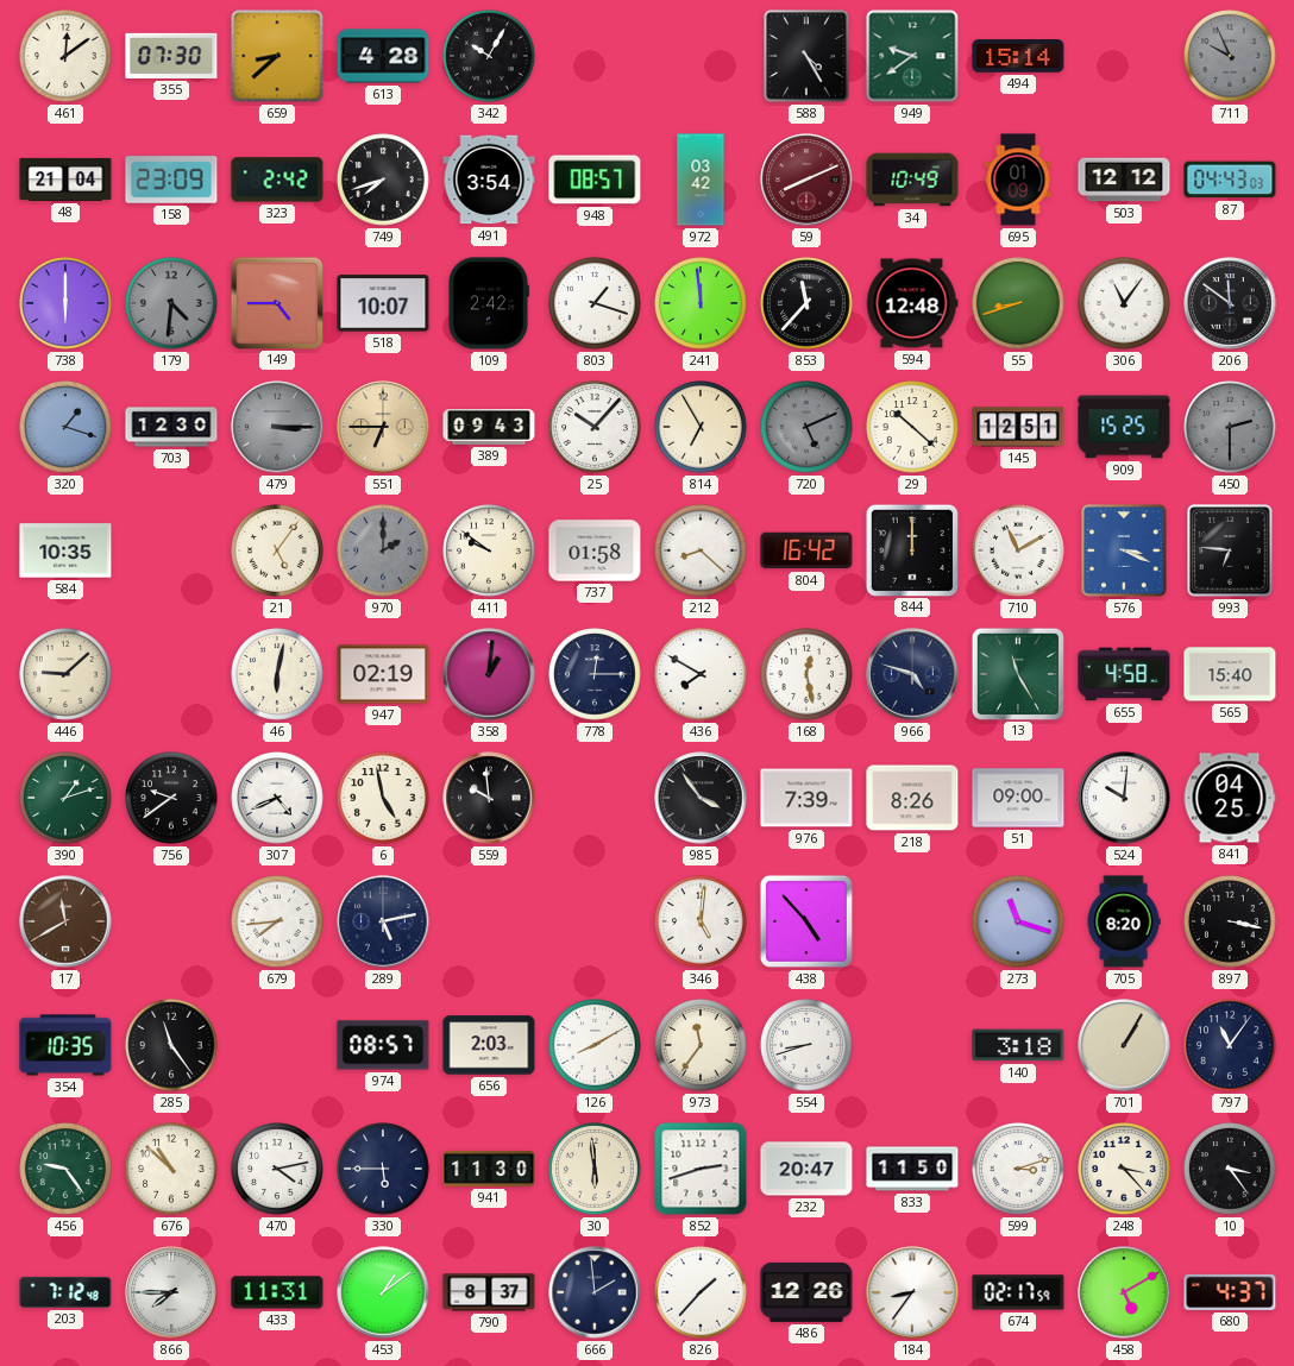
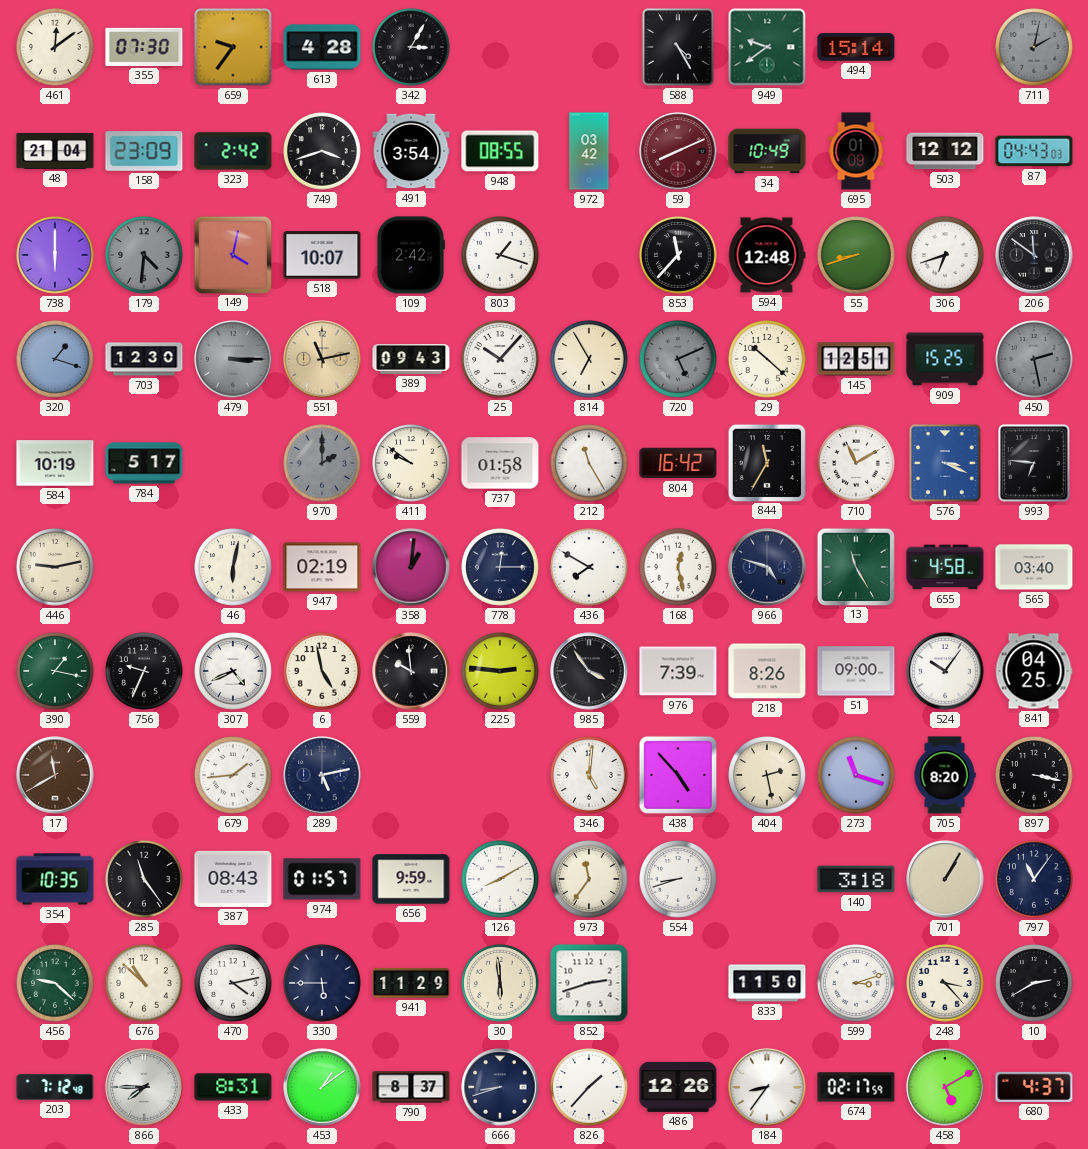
659: 8:38 -> 9:36 (233, 47)
342: 10:05 -> 3:05 (411, 47)
711: 9:56 -> 2:02 (1034, 47)
749: 7:42 -> 3:42 (322, 151)
948: 08:57 -> 08:55 (500, 151)
149: 4:45 -> 4:02 (232, 254)
241: 11:59 -> none (701, 303)
306: 11:06 -> 6:42 (945, 255)
551: 6:45 -> 11:13 (322, 359)
450: 2:30 -> 2:28 (1034, 359)
584: 10:35 -> 10:19 (55, 463)
784: none -> 5:17 (144, 463)
21: 5:06 -> none (277, 550)
212: 8:22 -> 11:25 (589, 463)
844: 12:00 -> 11:35 (766, 462)
446: 9:08 -> 9:13 (55, 567)
565: 15:40 -> 03:40 (1034, 567)
390: 1:12 -> 1:17 (55, 671)
756: 9:39 -> 9:34 (144, 671)
225: none -> 2:46 (500, 671)
524: 10:01 -> 10:06 (945, 671)
679: 7:44 -> 1:44 (233, 775)
404: none -> 2:28 (767, 775)
387: none -> 08:43 (233, 879)
974: 08:57 -> 01:57 (322, 879)
656: 2:03 -> 9:59 (411, 879)
456: 9:24 -> 9:22 (55, 983)
941: 11:30 -> 11:29 (411, 983)
232: 20:47 -> none (806, 1169)
10: 3:24 -> 2:40 (1034, 983)
433: 11:31 -> 8:31 (233, 1087)
666: 1:59 -> 8:42 (500, 1087)
